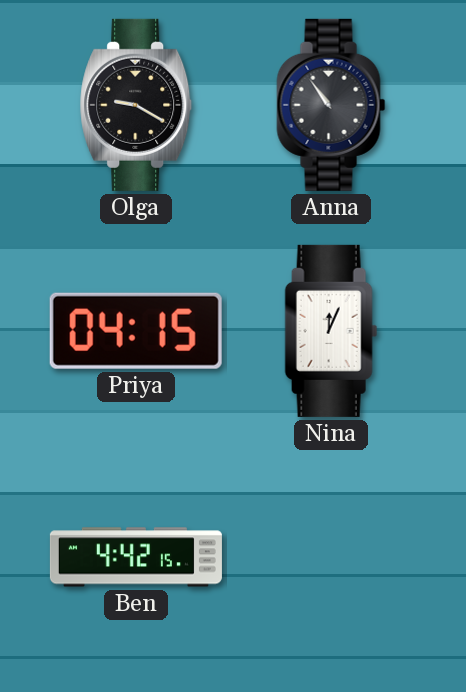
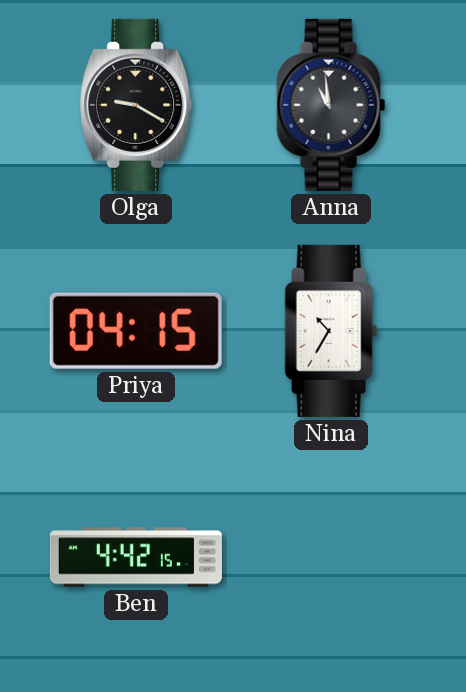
Anna: 10:54 -> 10:59 (331, 105)
Nina: 12:04 -> 10:35 (331, 331)
